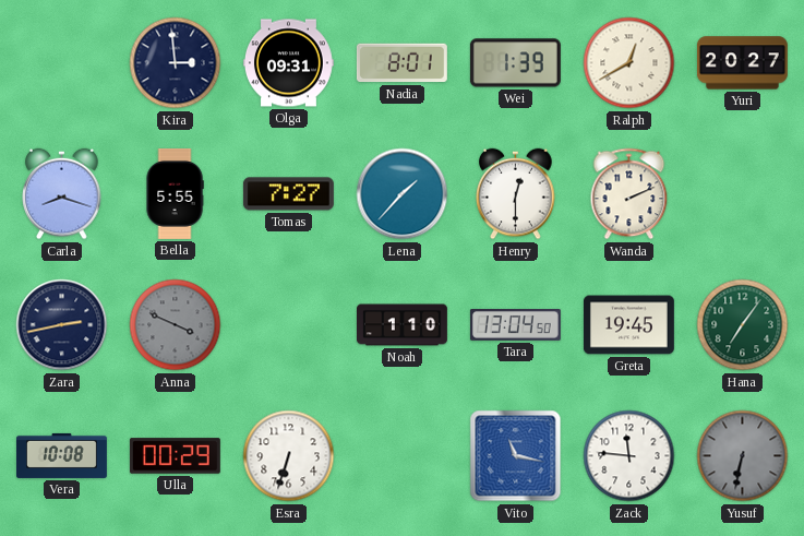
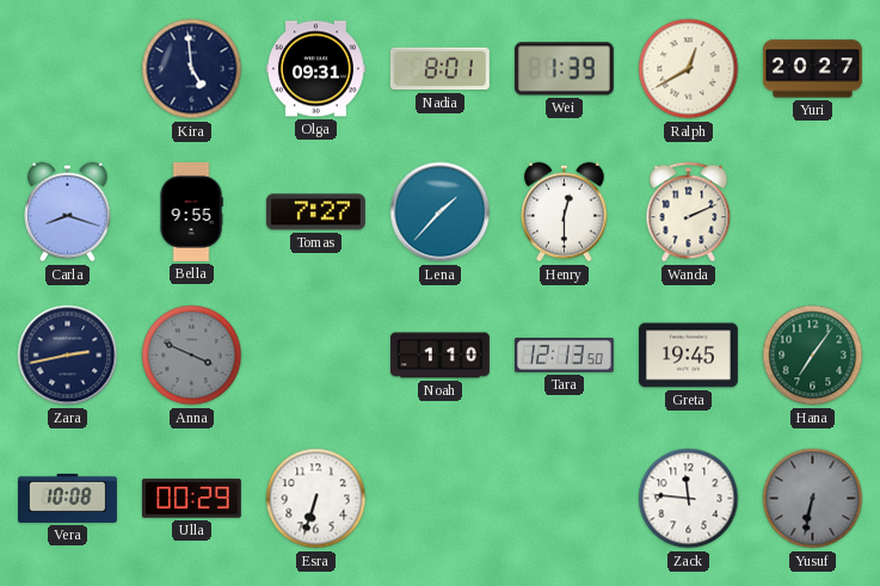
Kira: 2:59 -> 4:59 (192, 69)
Bella: 5:55 -> 9:55 (191, 212)
Tara: 13:04 -> 12:13 (564, 356)
Vito: 11:17 -> none (516, 456)
